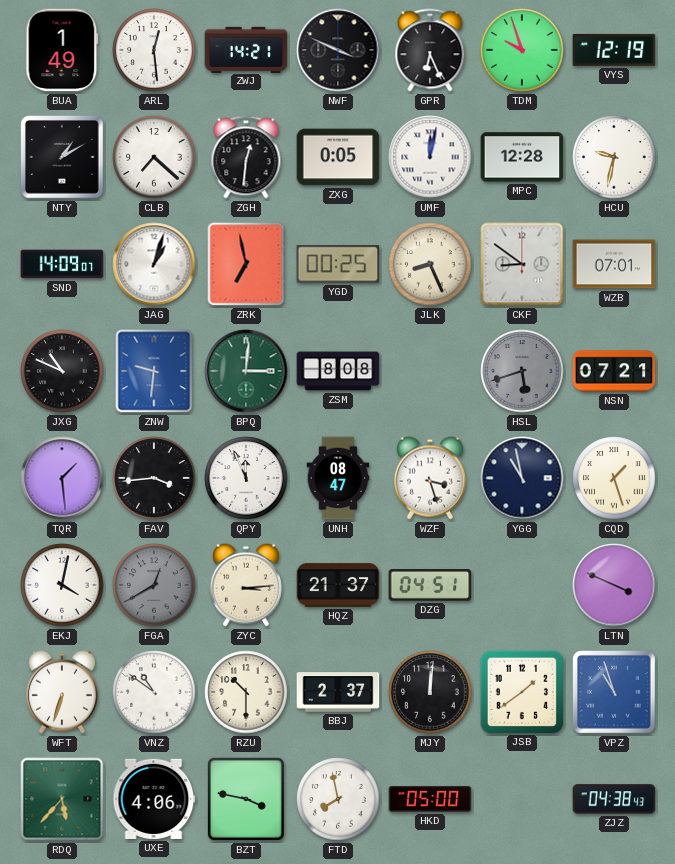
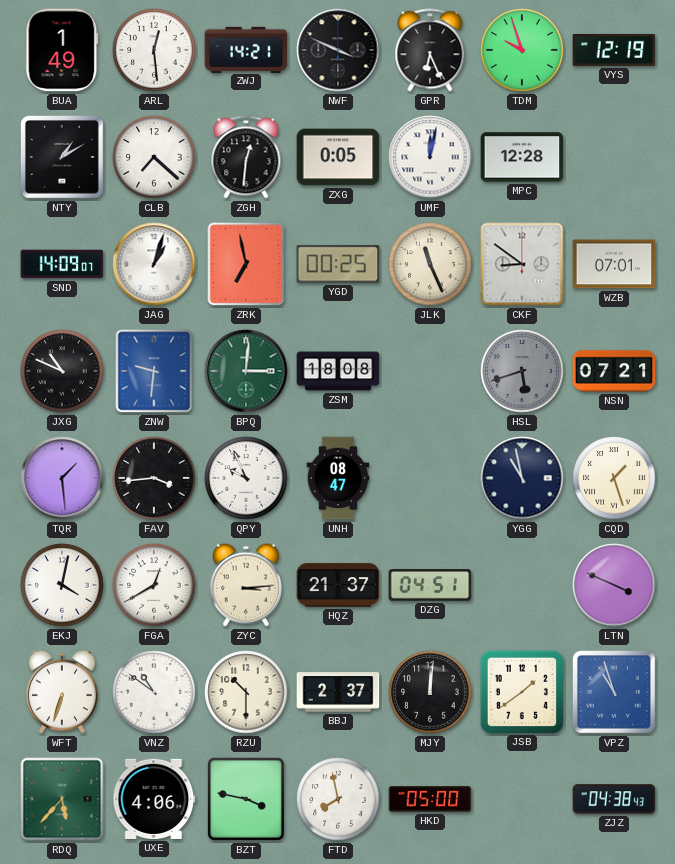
HCU: 9:32 -> none (614, 157)
JLK: 8:26 -> 11:26 (430, 264)
ZSM: 8:08 -> 18:08 (338, 371)
QPY: 11:56 -> 9:56 (246, 478)
WZF: 3:27 -> none (430, 478)
FGA dial: grey -> white (154, 585)
